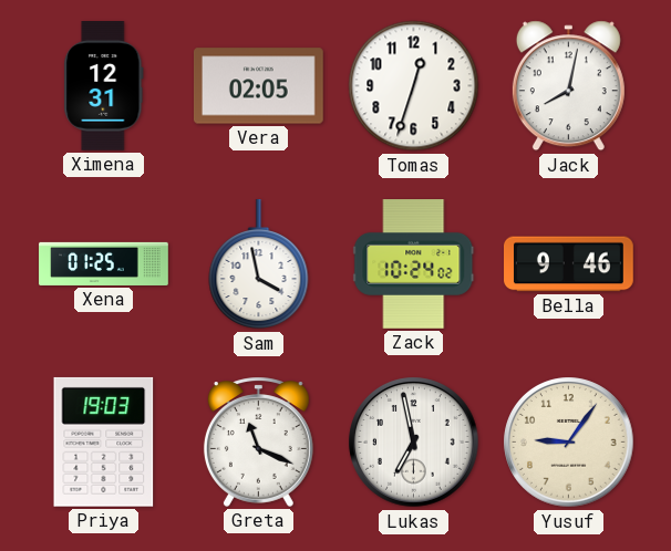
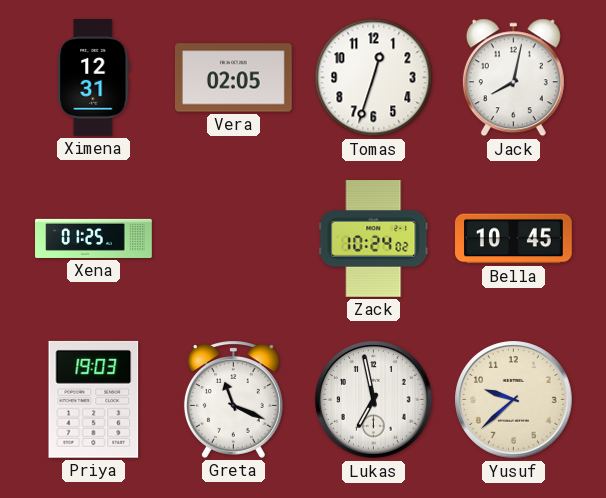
Sam: 3:58 -> none (259, 266)
Bella: 9:46 -> 10:45 (514, 239)
Yusuf: 9:06 -> 9:38 (514, 400)
